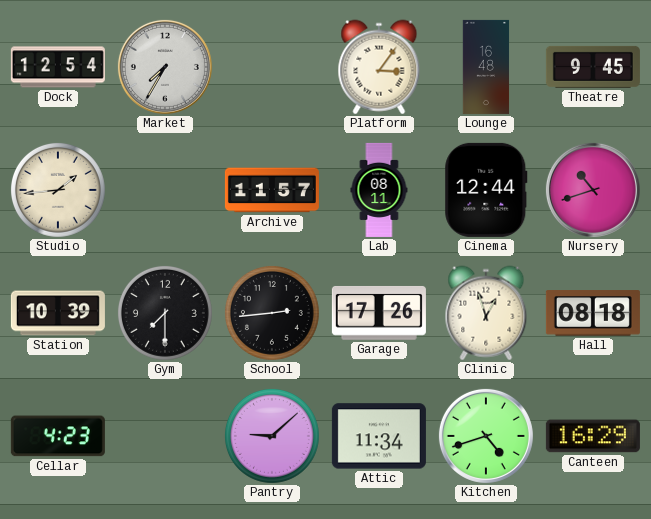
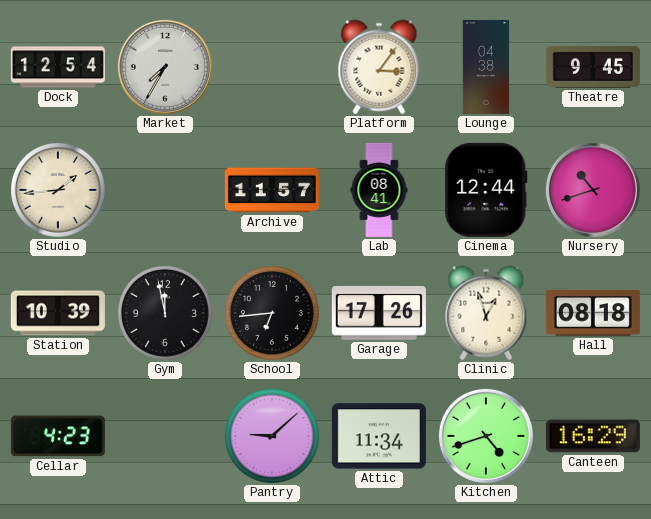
Lounge: 16:48 -> 04:38 (486, 67)
Lab: 08:11 -> 08:41 (379, 190)
Gym: 7:30 -> 11:58 (165, 313)
School: 2:44 -> 6:44 (272, 313)
